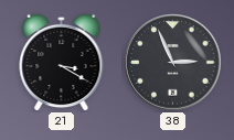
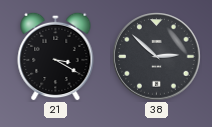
38: 2:56 -> 2:52 (157, 57)
